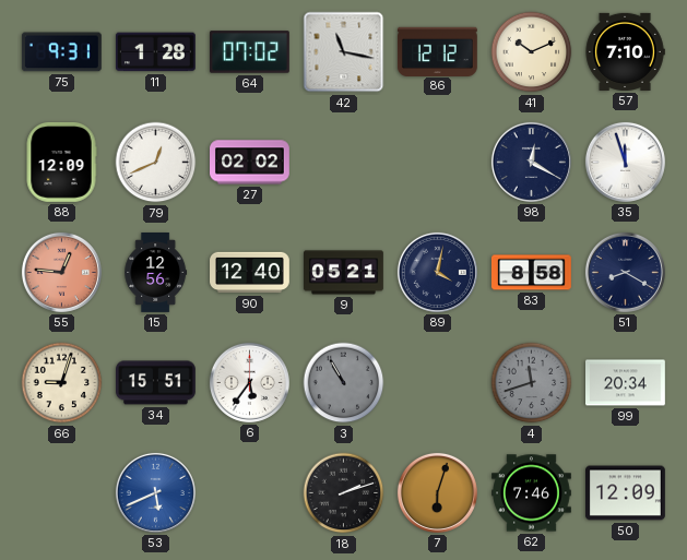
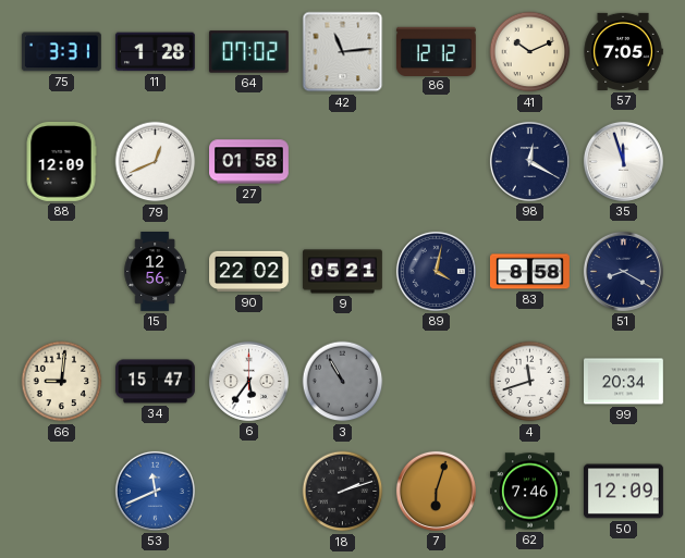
75: 9:31 -> 3:31 (61, 52)
42: 11:17 -> 11:14 (343, 52)
57: 7:10 -> 7:05 (623, 51)
27: 02:02 -> 01:58 (249, 162)
55: 12:46 -> none (61, 272)
90: 12:40 -> 22:02 (249, 272)
66: 9:03 -> 9:01 (62, 382)
34: 15:51 -> 15:47 (156, 382)
4 dial: grey -> white (530, 382)
53: 5:41 -> 11:41 (155, 491)
